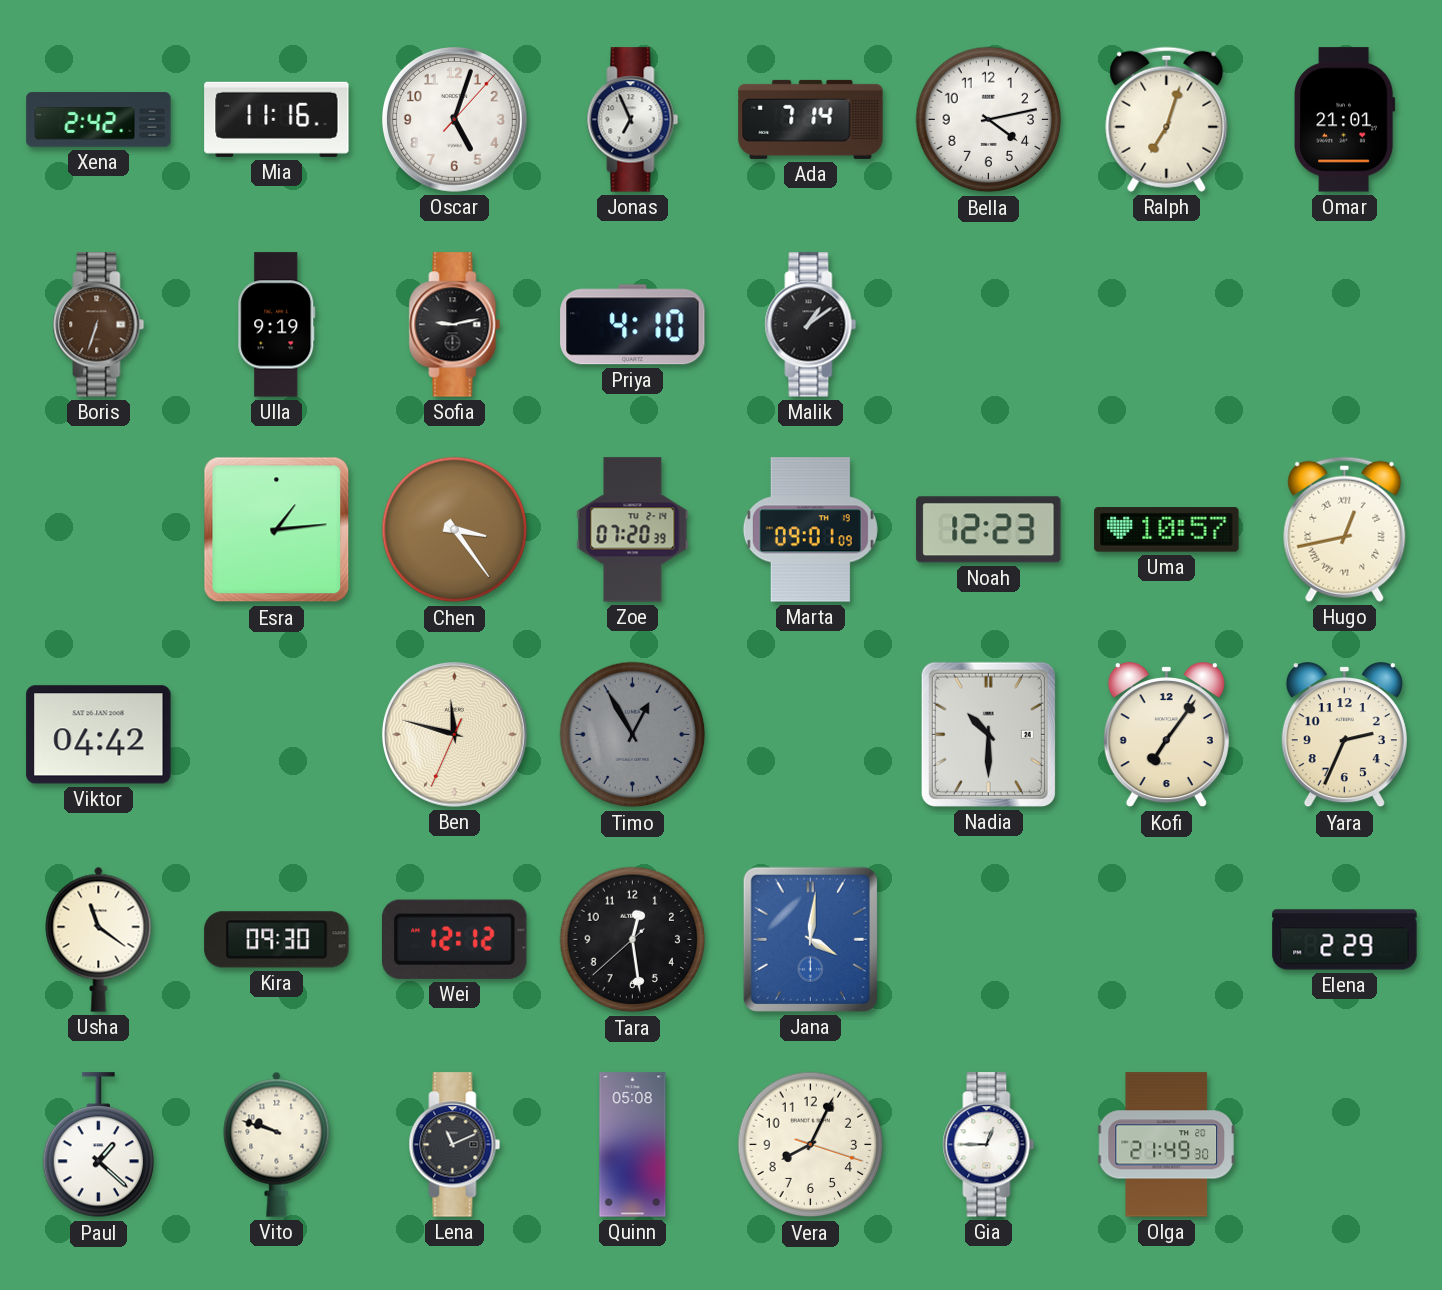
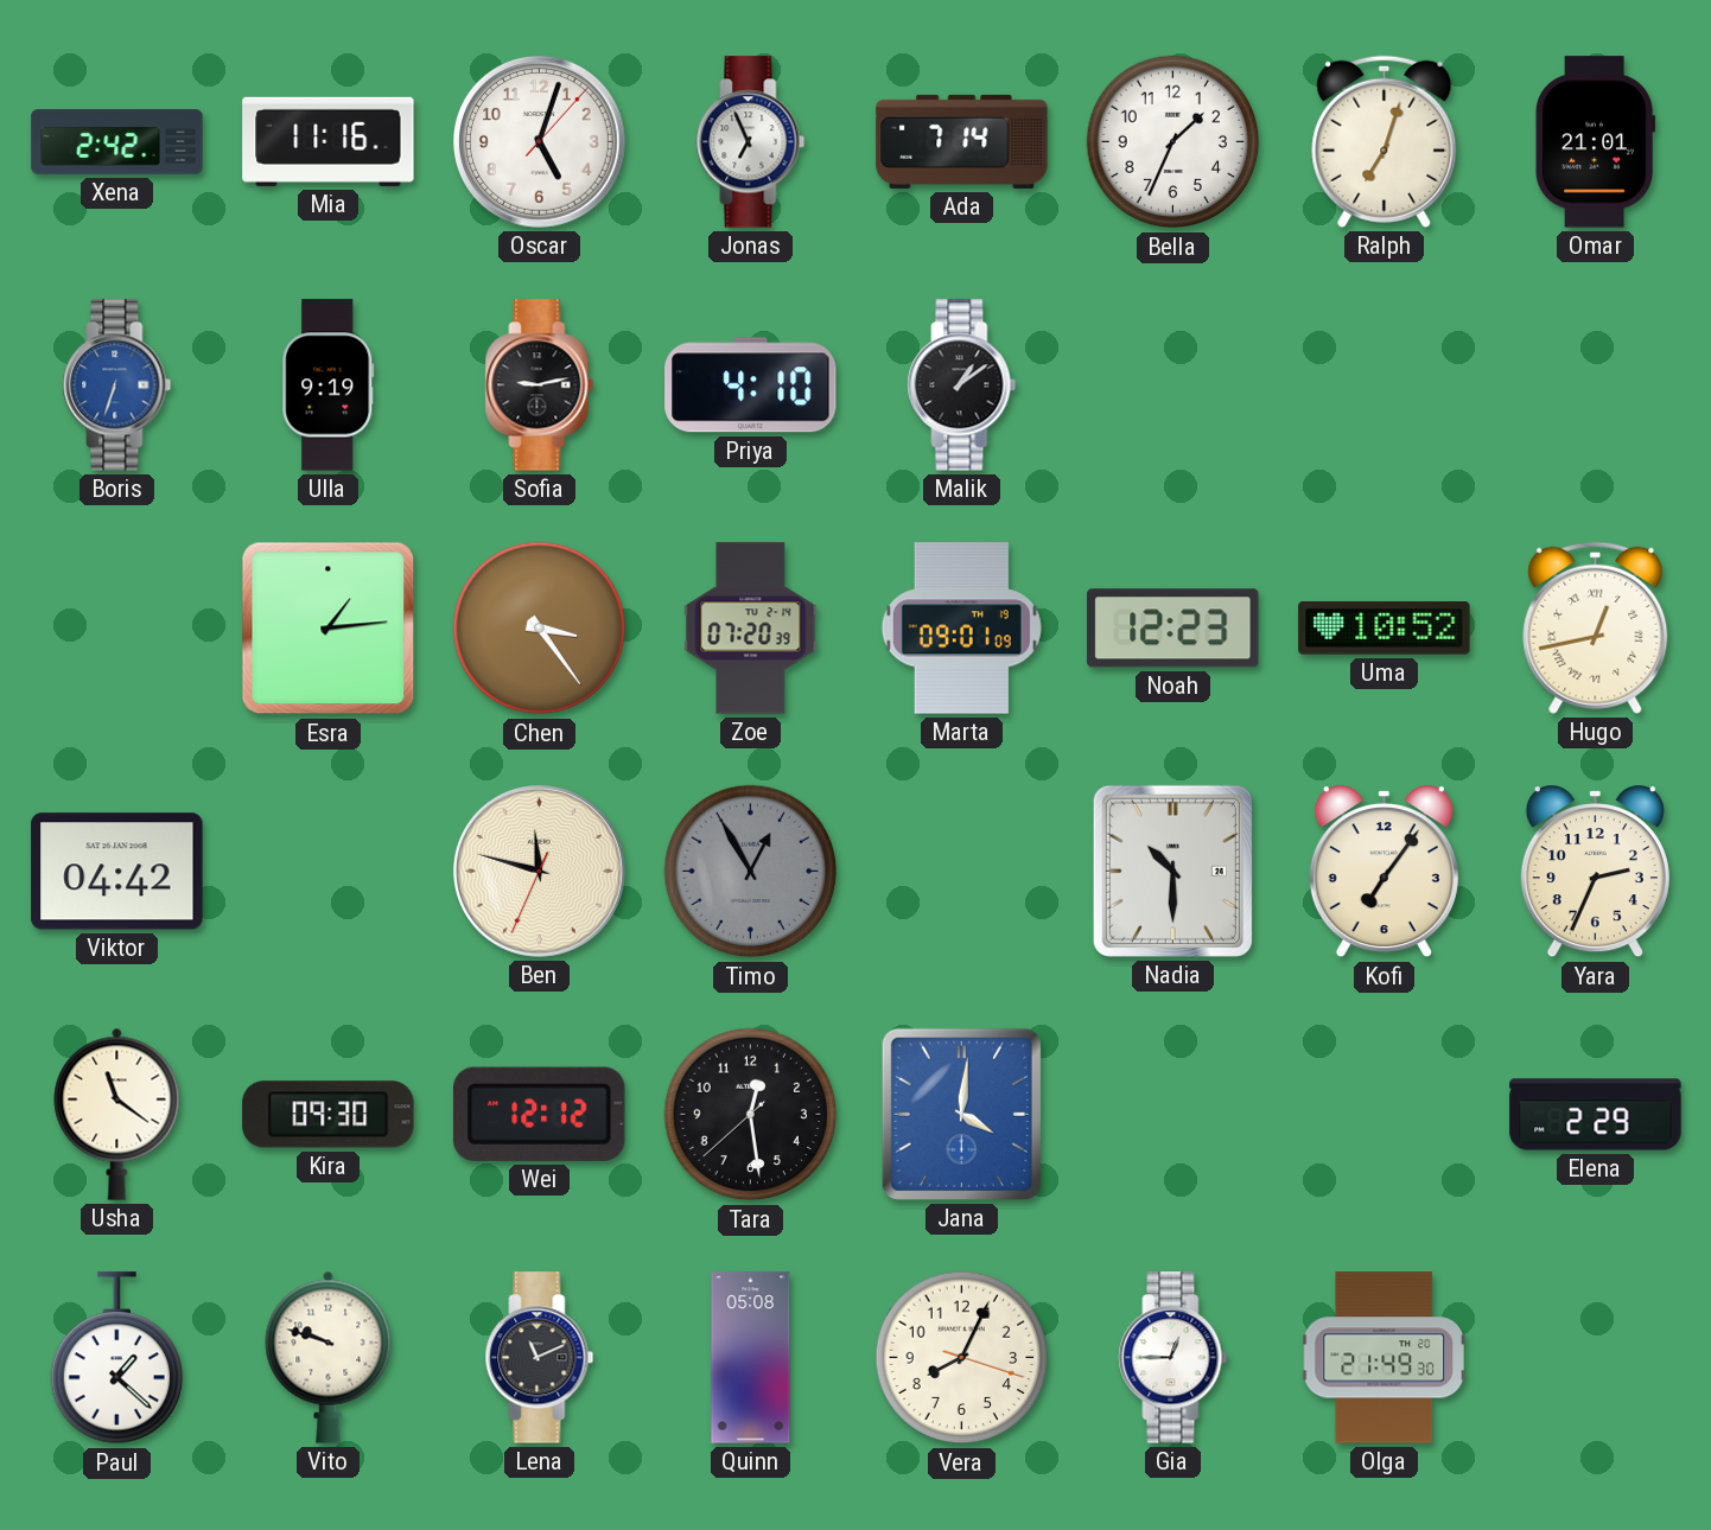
Bella: 4:13 -> 1:34 (1173, 142)
Boris dial: brown -> blue (117, 385)
Uma: 10:57 -> 10:52 (1385, 629)
